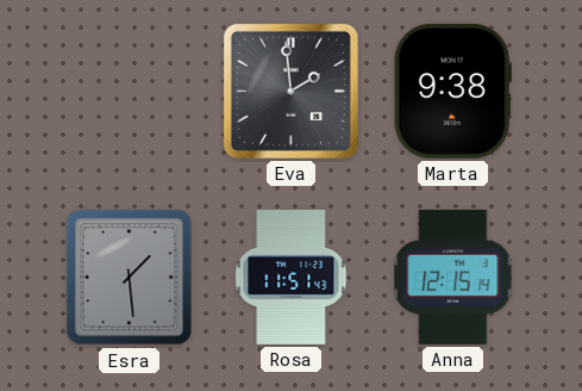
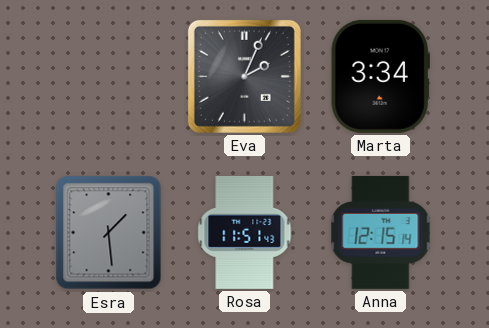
Eva: 1:59 -> 2:04 (244, 76)
Marta: 9:38 -> 3:34 (380, 76)
